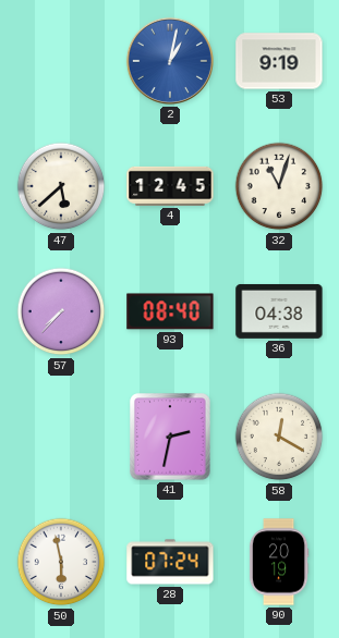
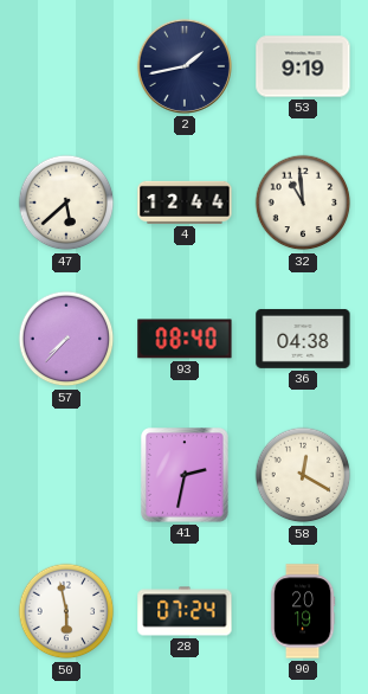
2: 1:02 -> 1:43 (185, 66)
2 dial: blue -> navy (185, 66)
4: 12:45 -> 12:44 (185, 203)
32: 11:03 -> 10:59 (303, 203)
